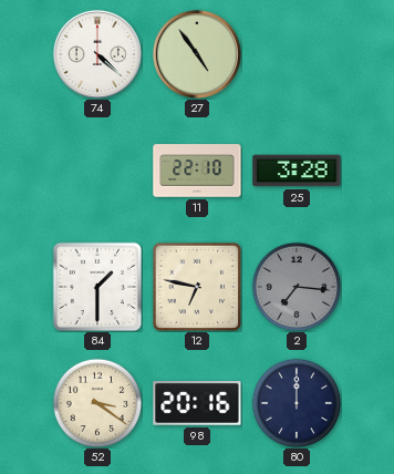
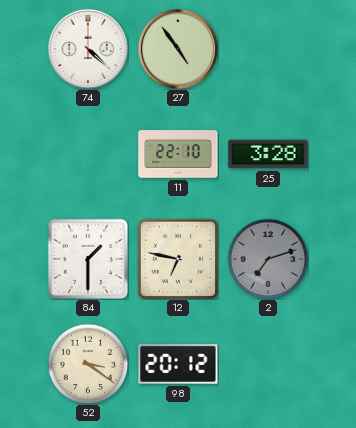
2: 7:16 -> 7:12 (268, 259)
98: 20:16 -> 20:12 (178, 365)
80: 12:00 -> none (297, 403)
